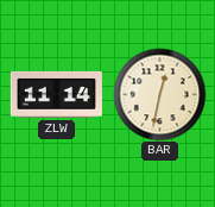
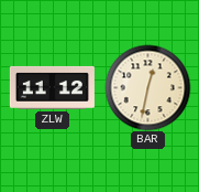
ZLW: 11:14 -> 11:12 (52, 87)
